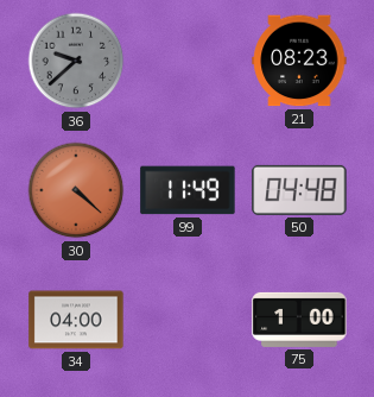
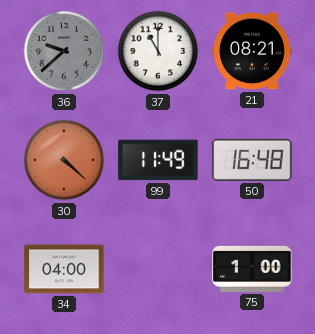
37: none -> 11:00 (158, 51)
21: 08:23 -> 08:21 (252, 51)
50: 04:48 -> 16:48 (252, 160)
